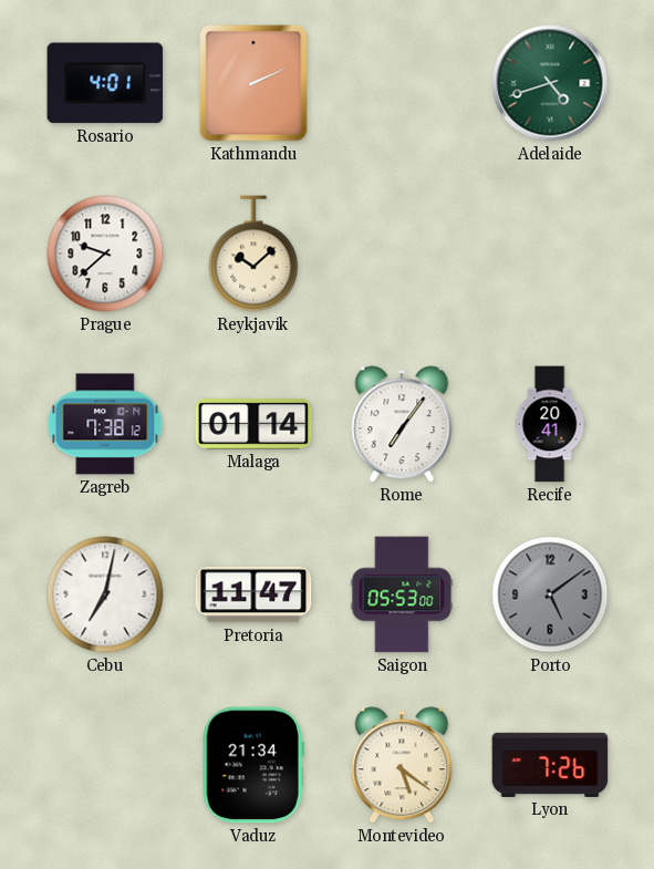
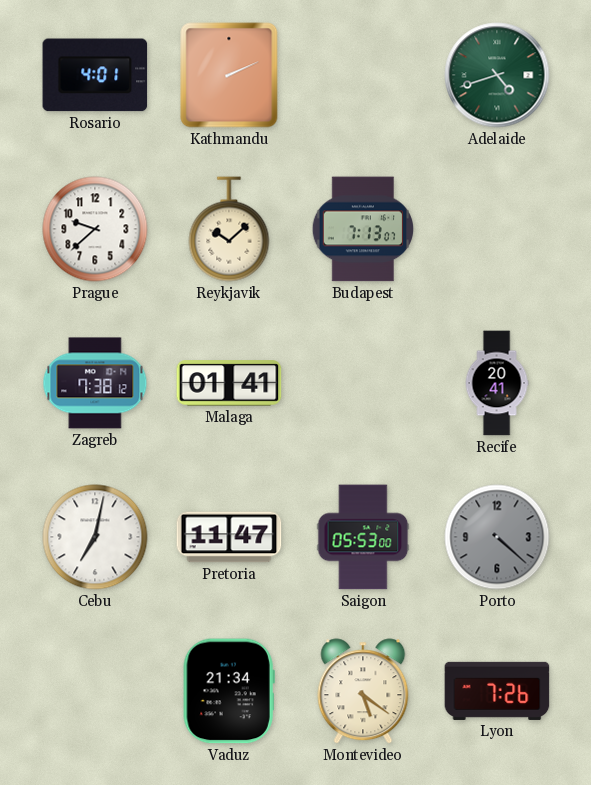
Budapest: none -> 7:13 (363, 229)
Malaga: 01:14 -> 01:41 (229, 383)
Rome: 7:06 -> none (402, 424)
Porto: 5:09 -> 4:22 (497, 537)
